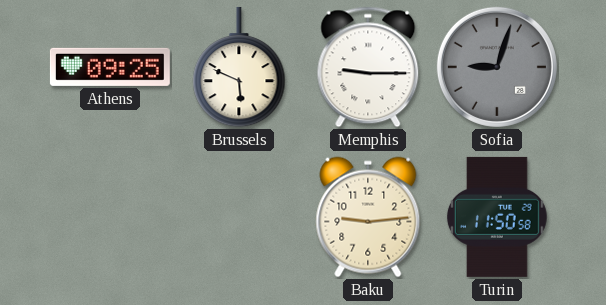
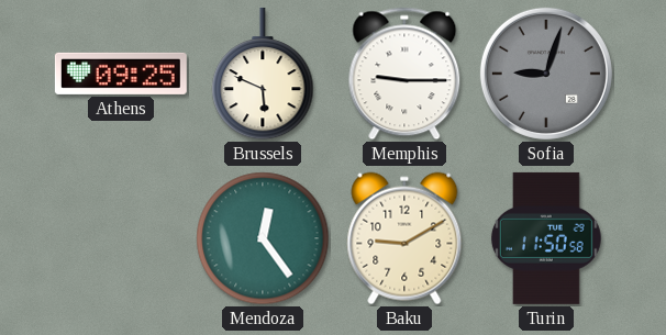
Mendoza: none -> 12:24 (263, 238)
Baku: 9:14 -> 9:10 (404, 238)
